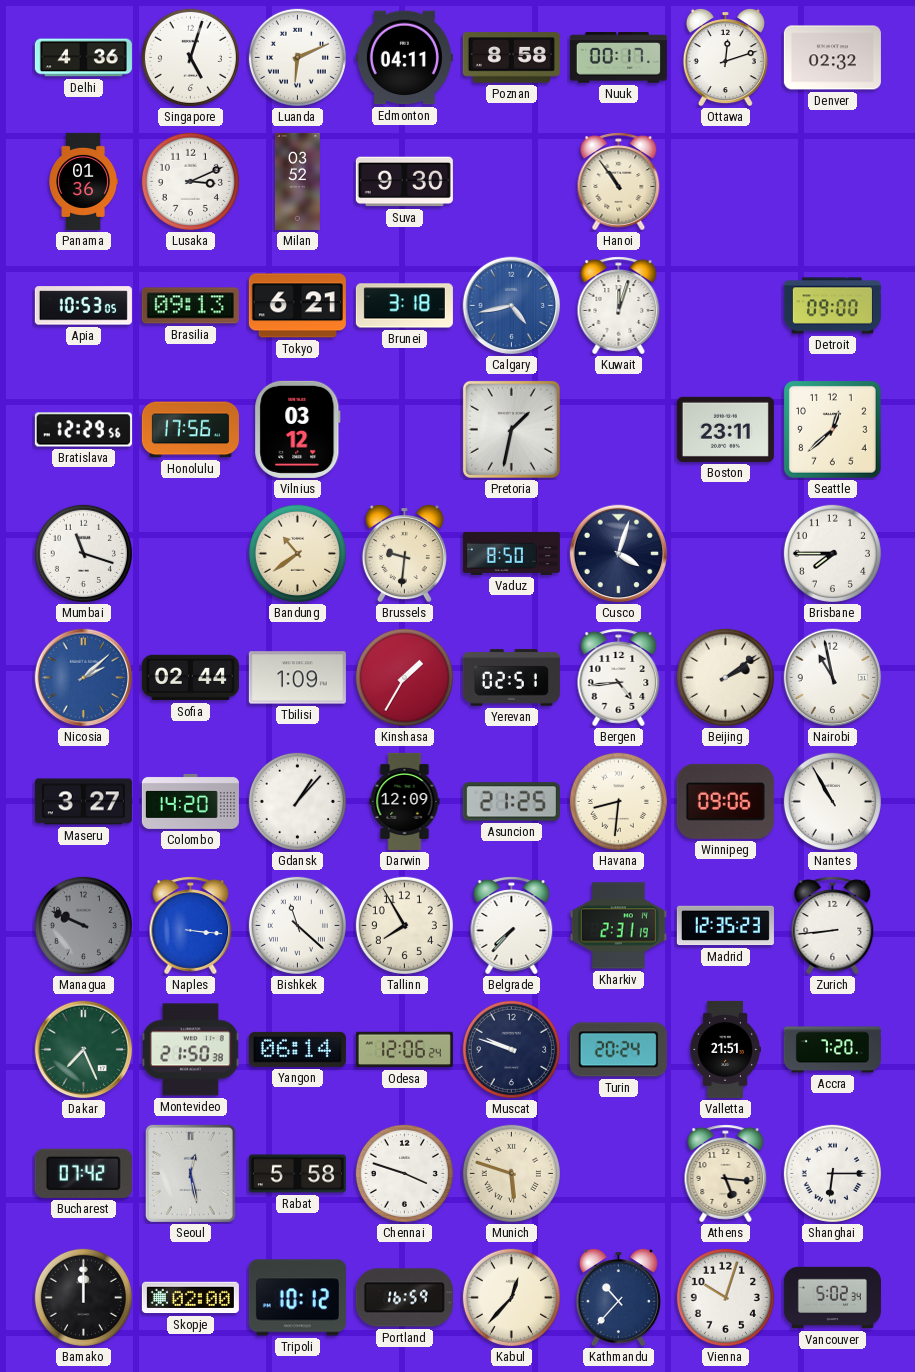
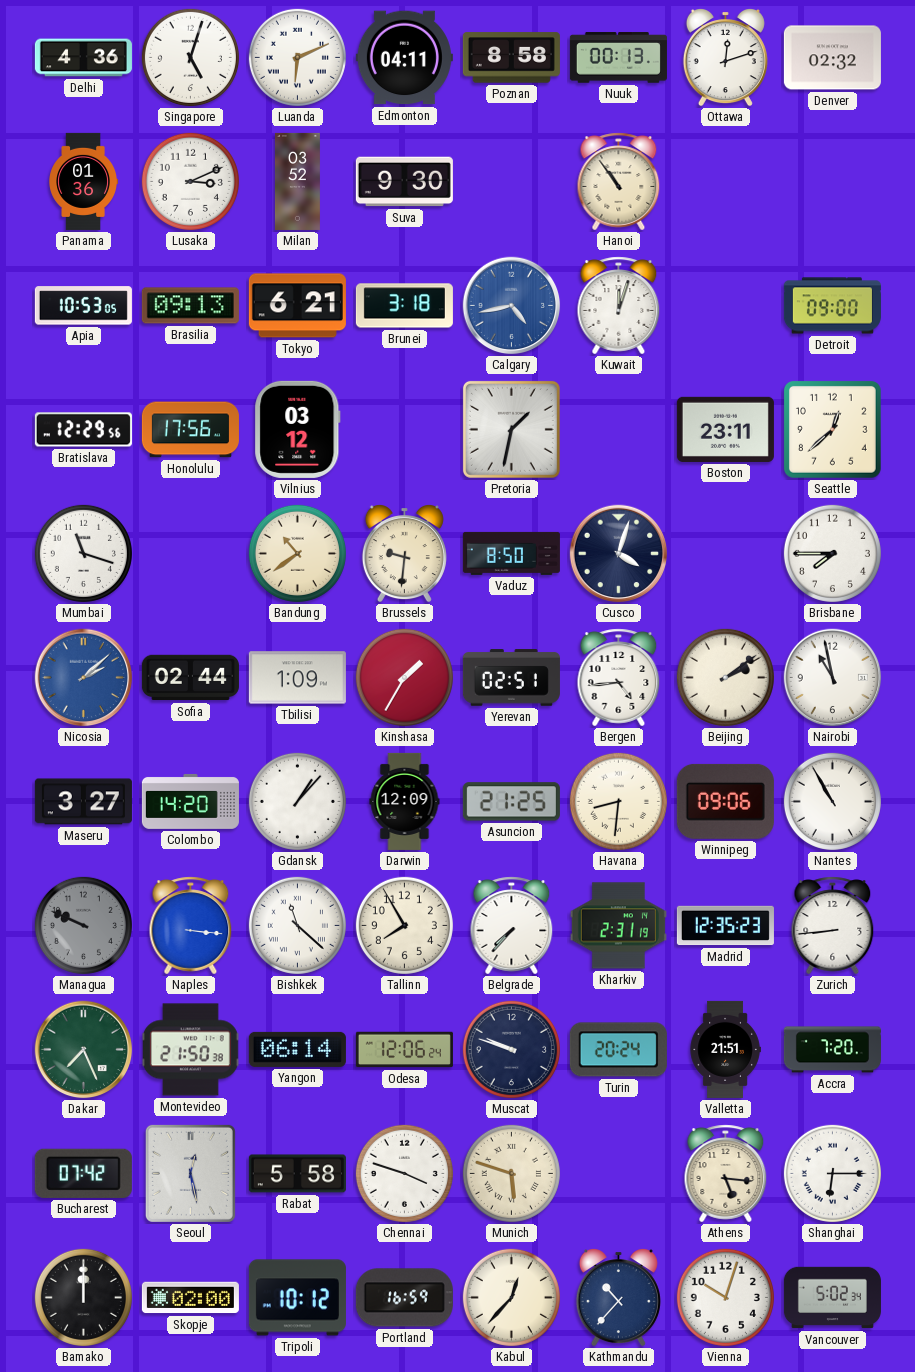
Nuuk: 00:17 -> 00:13 (618, 58)
